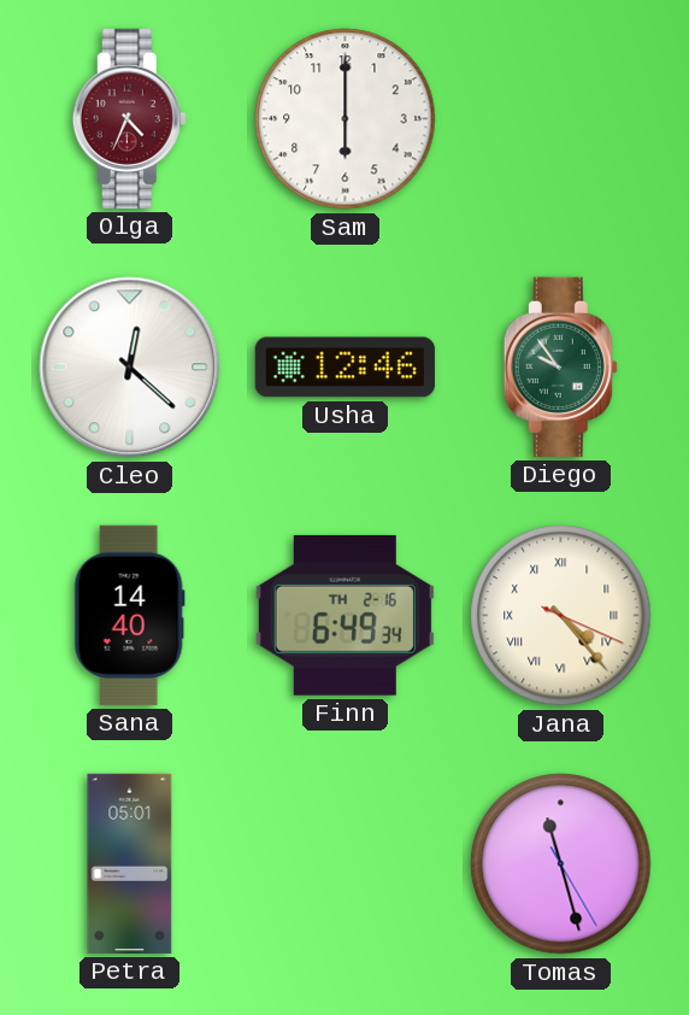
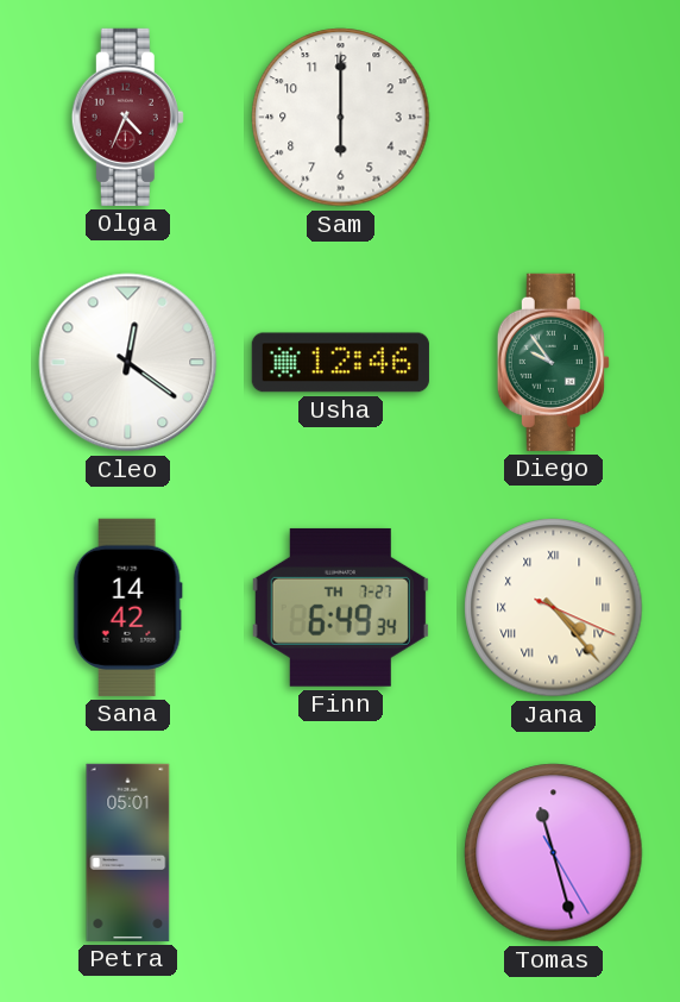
Cleo: 12:22 -> 12:21 (128, 363)
Sana: 14:40 -> 14:42 (127, 607)
Finn date: TH 2-16 -> TH 7-27 (340, 607)
